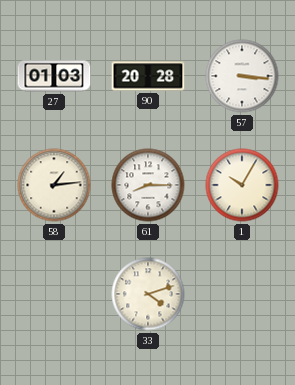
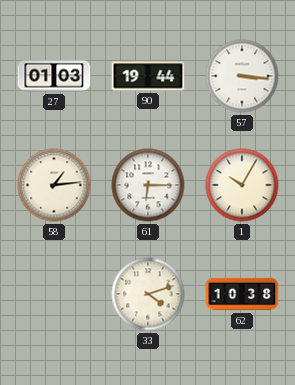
90: 20:28 -> 19:44 (148, 76)
61: 8:15 -> 6:15 (148, 185)
62: none -> 10:38 (242, 294)
